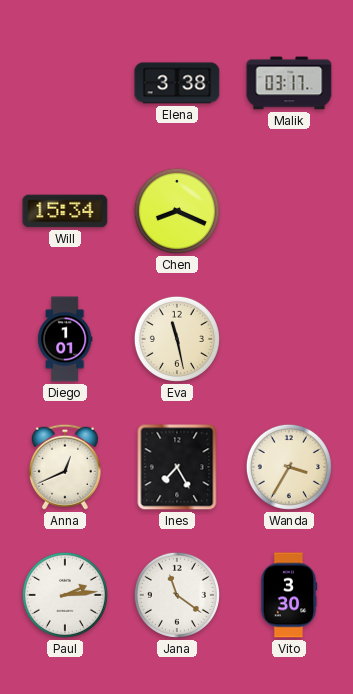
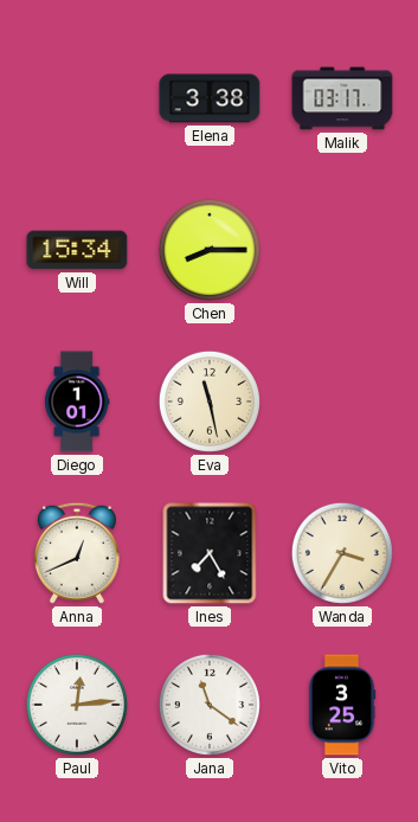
Chen: 8:19 -> 8:15 (210, 250)
Paul: 2:14 -> 12:14 (77, 705)
Vito: 3:30 -> 3:25 (342, 705)
